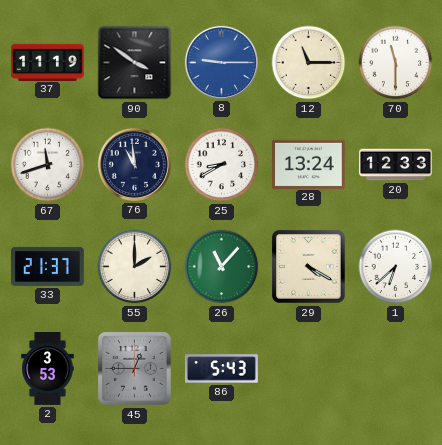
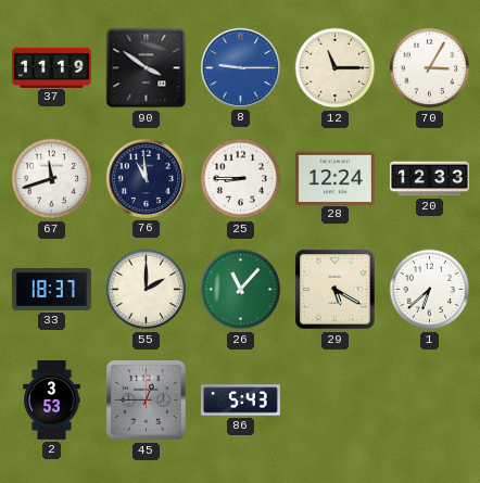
70: 11:30 -> 3:05 (430, 68)
25: 8:40 -> 8:45 (241, 179)
28: 13:24 -> 12:24 (334, 178)
33: 21:37 -> 18:37 (52, 289)
29: 4:20 -> 5:20 (336, 290)
